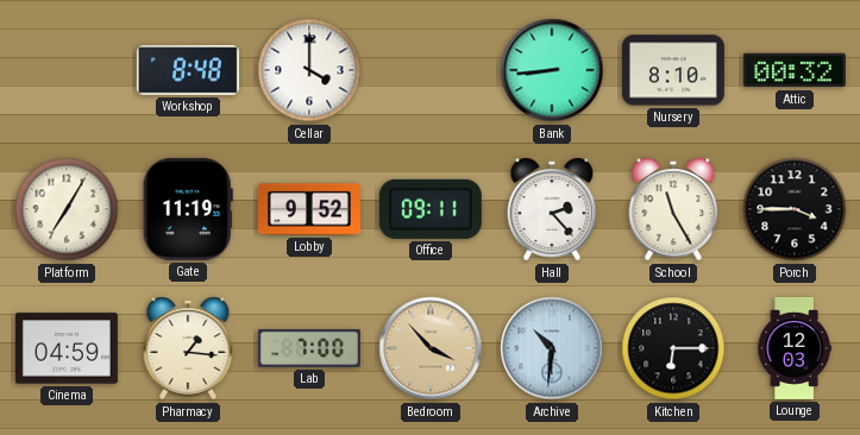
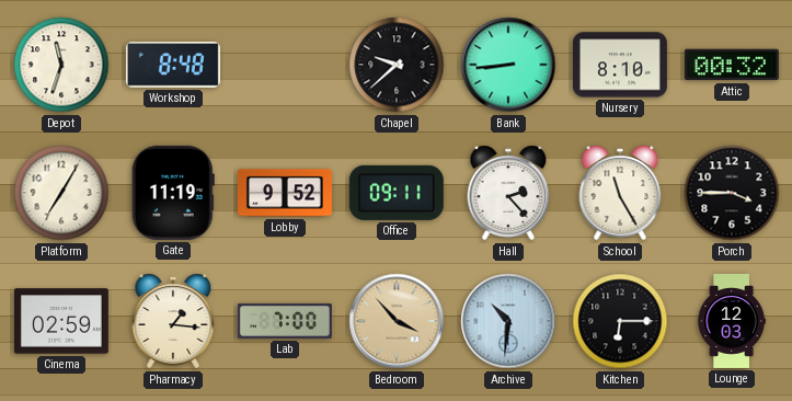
Depot: none -> 11:33 (61, 65)
Cellar: 4:00 -> none (309, 70)
Chapel: none -> 9:38 (397, 65)
Cinema: 04:59 -> 02:59 (61, 321)
